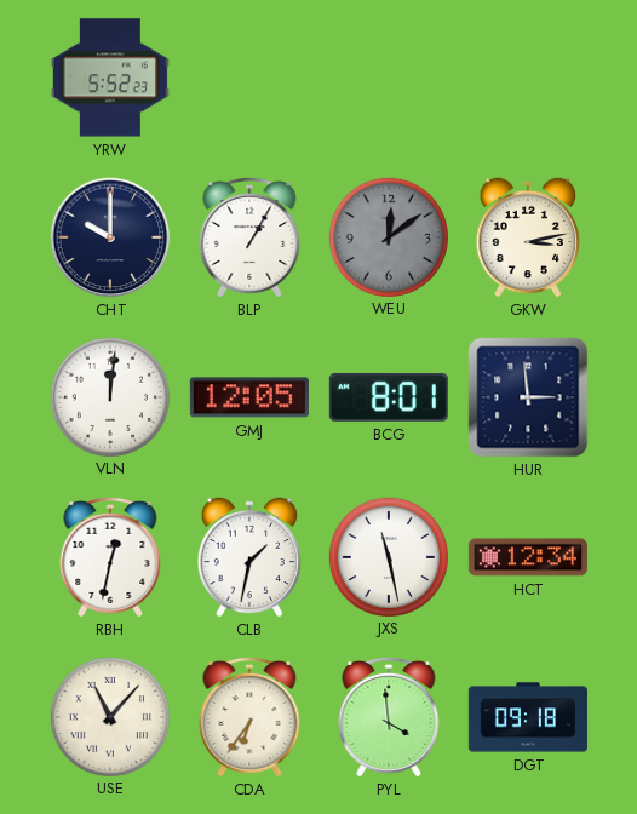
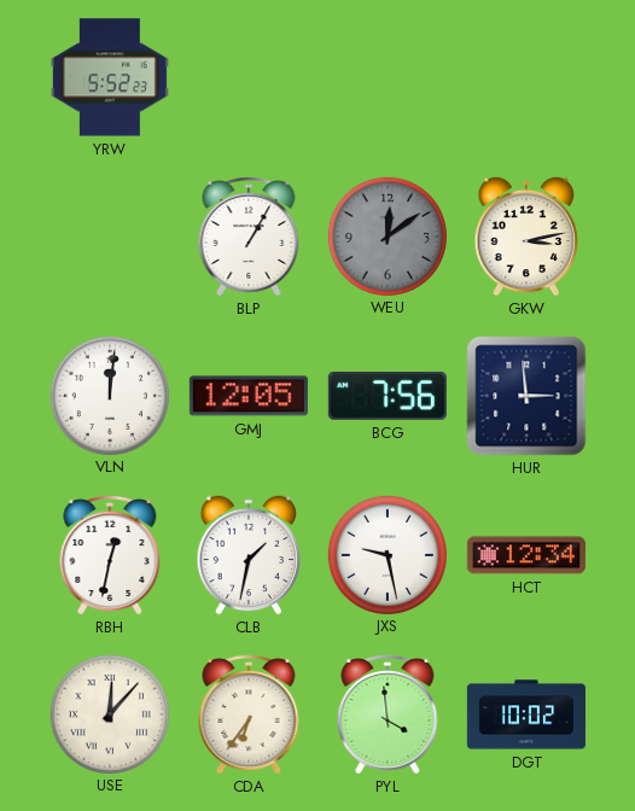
CHT: 10:00 -> none (110, 237)
BCG: 8:01 -> 7:56 (388, 396)
JXS: 11:28 -> 9:28 (386, 554)
USE: 11:07 -> 12:07 (109, 713)
DGT: 09:18 -> 10:02 (526, 714)
